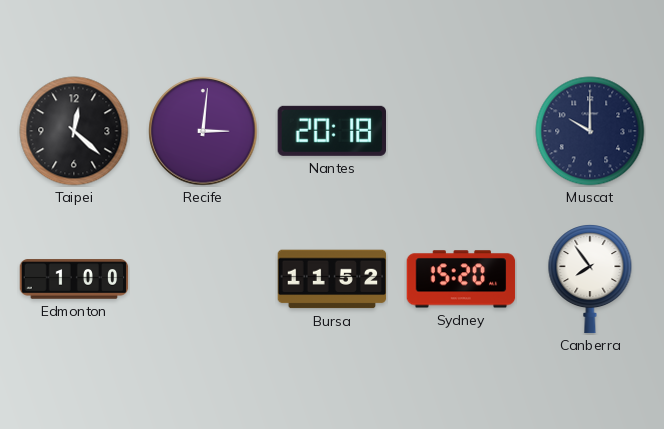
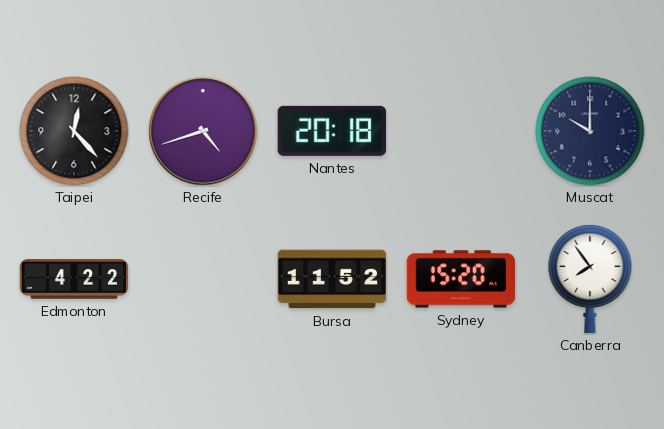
Taipei: 12:22 -> 12:23 (74, 131)
Recife: 3:01 -> 4:42 (203, 131)
Edmonton: 1:00 -> 4:22 (74, 279)
